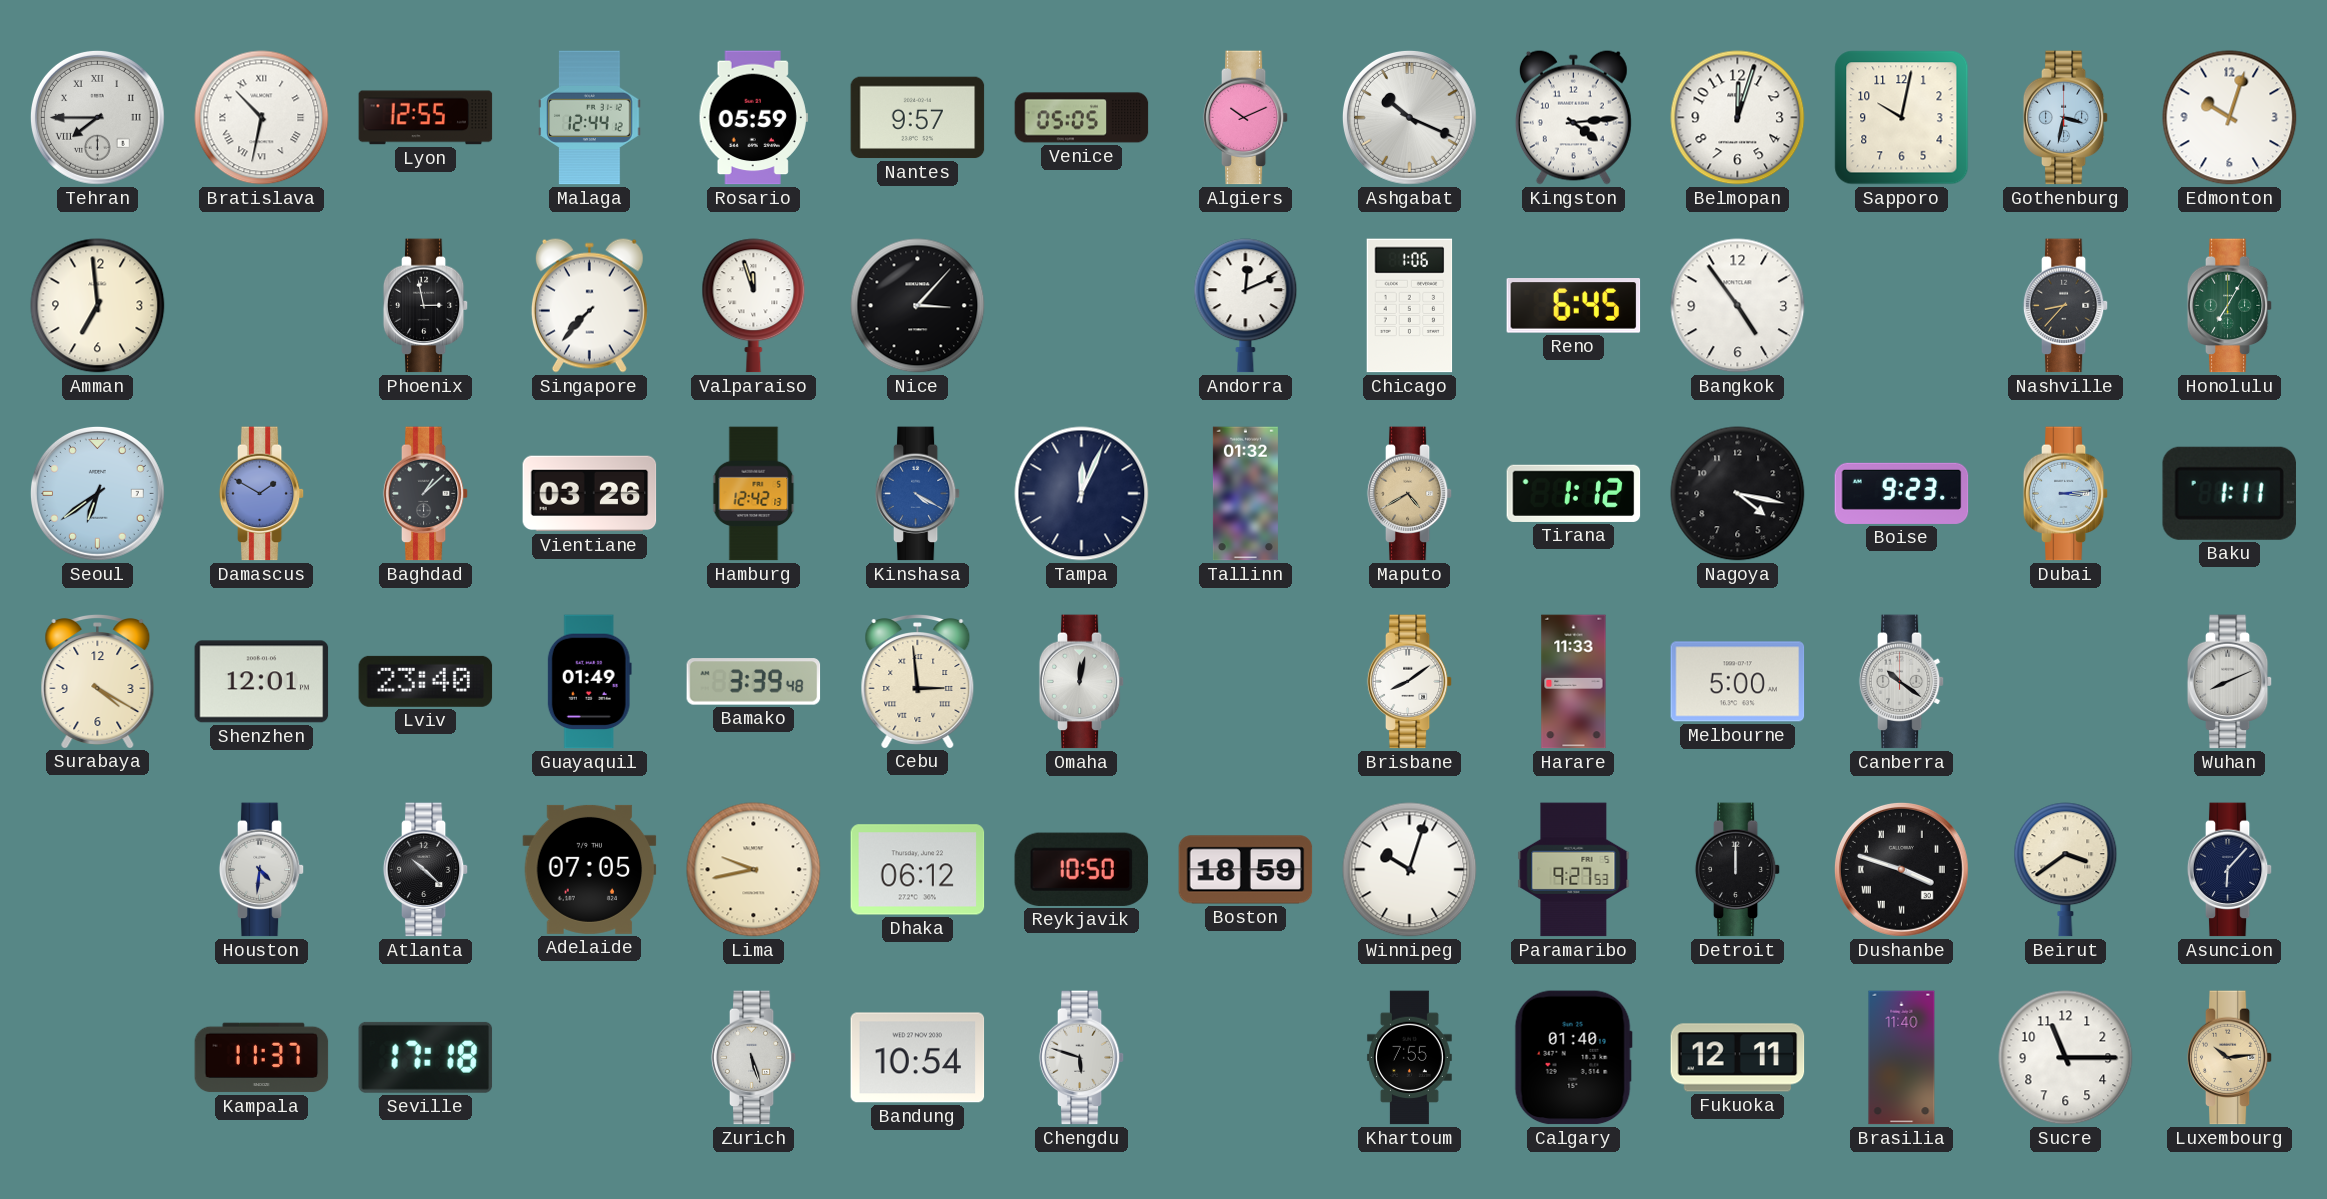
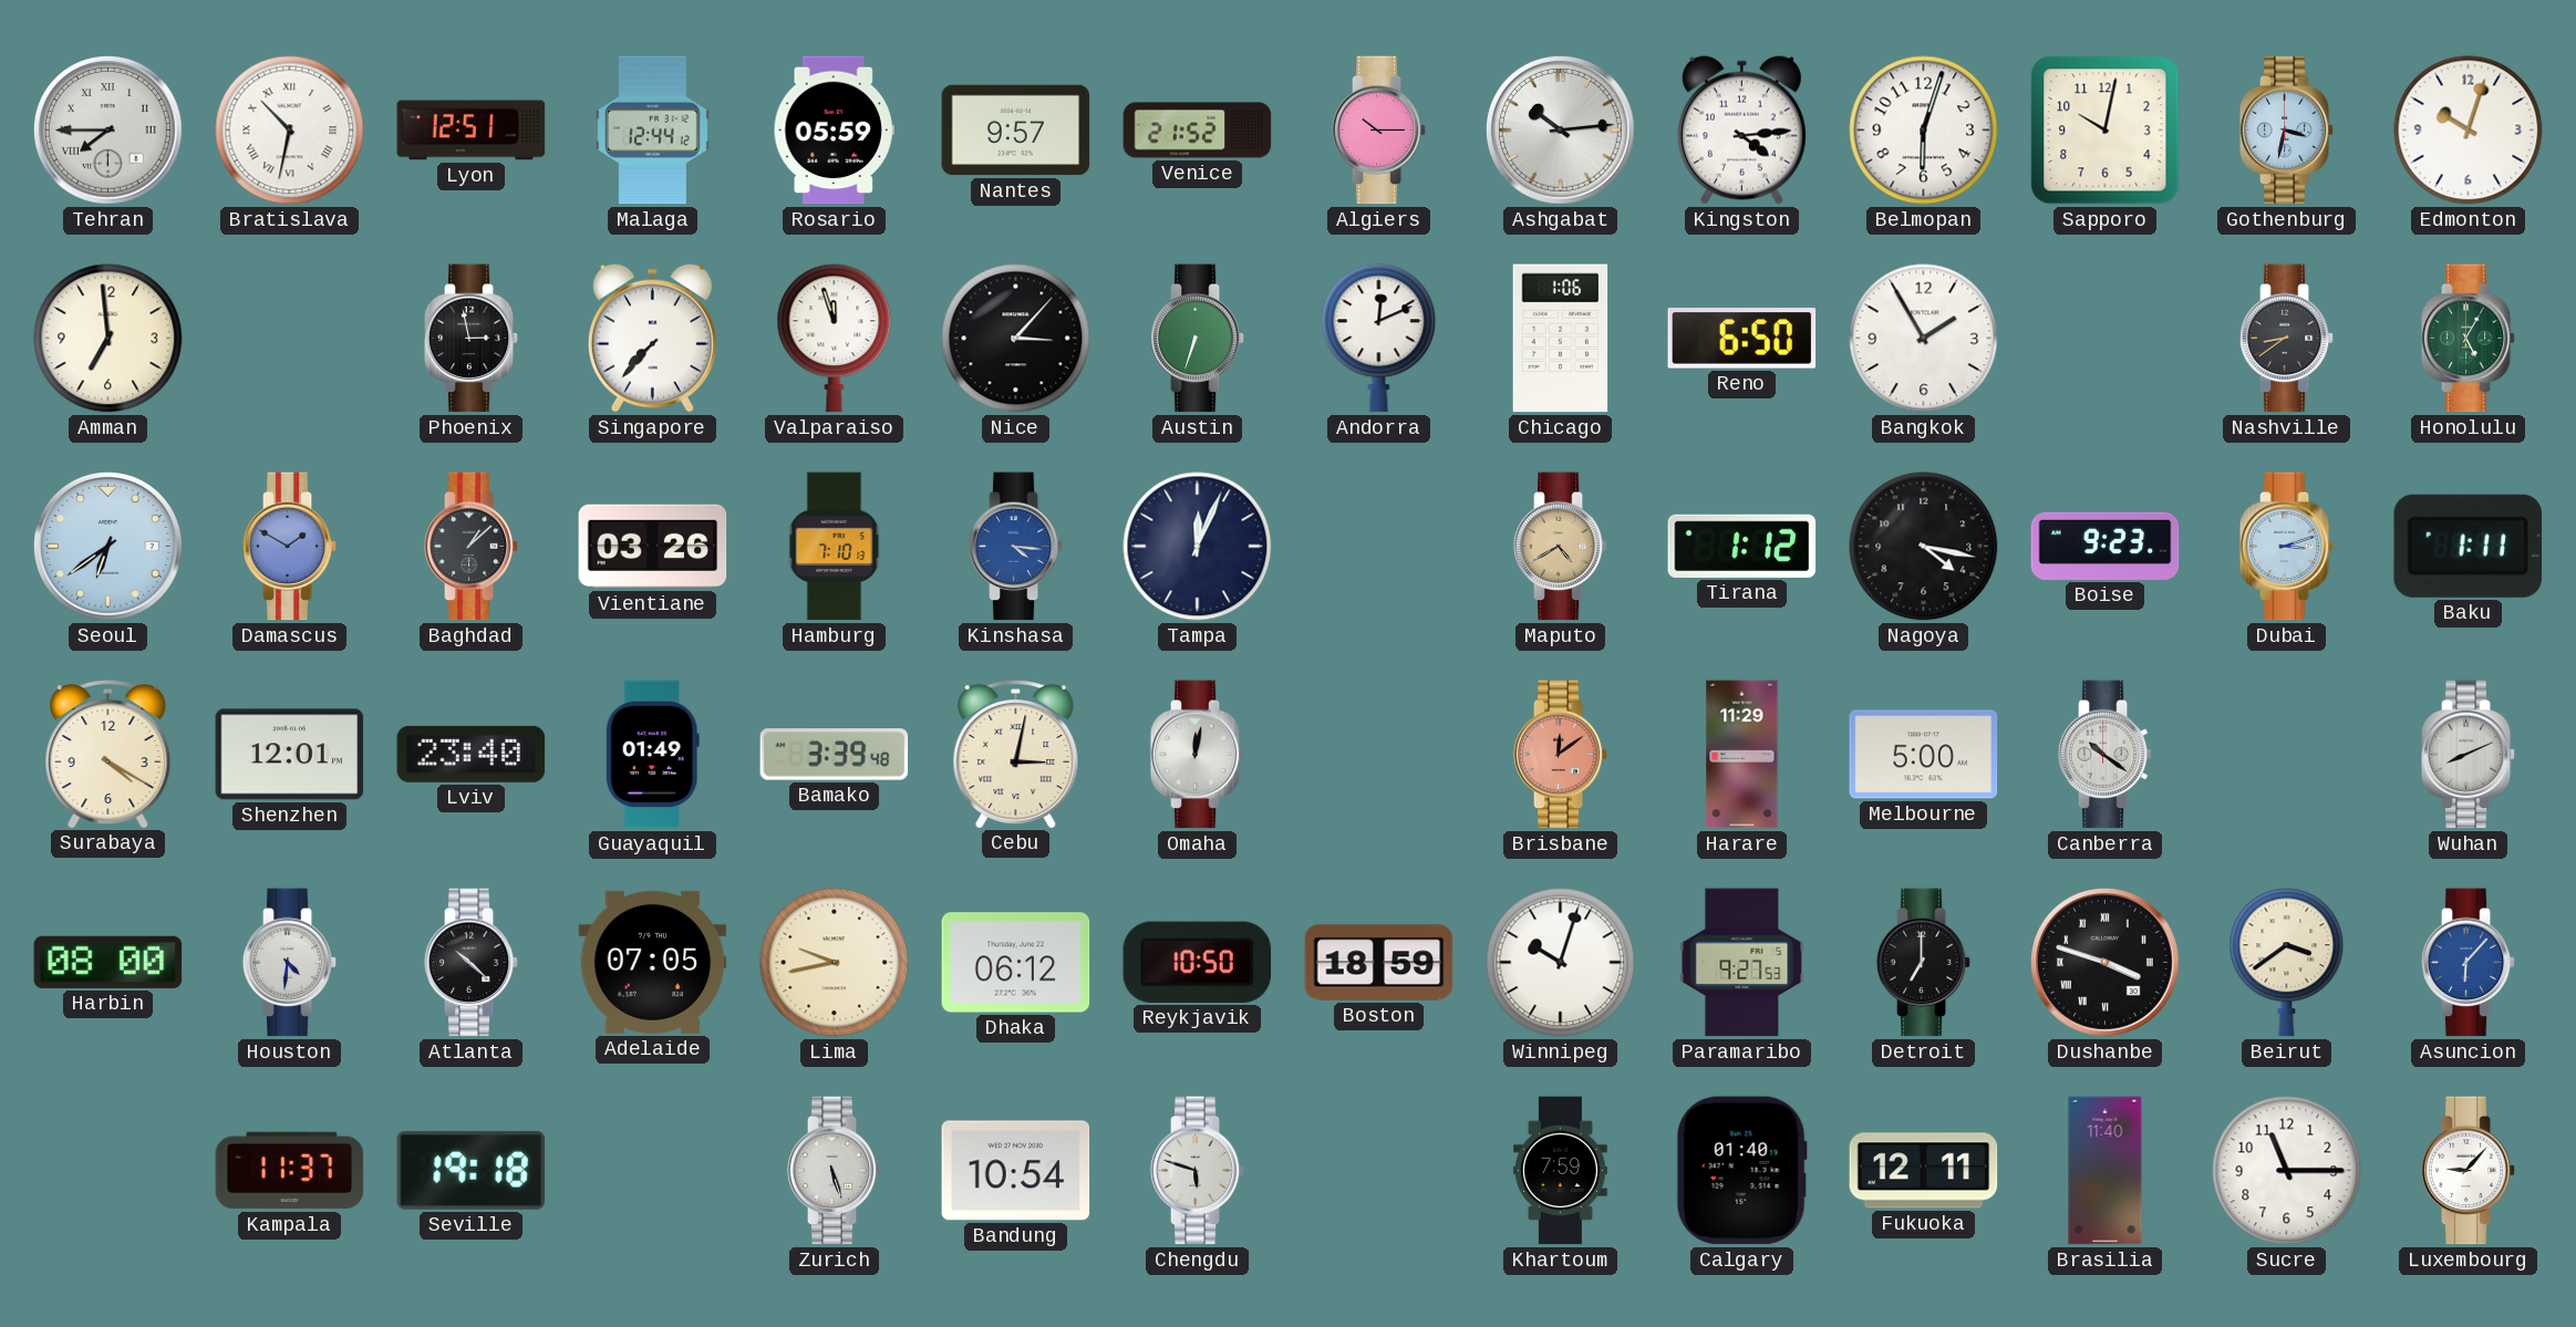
Lyon: 12:55 -> 12:51 (472, 131)
Venice: 05:05 -> 21:52 (1198, 131)
Algiers: 10:11 -> 10:15 (1379, 131)
Ashgabat: 10:19 -> 10:14 (1560, 129)
Belmopan: 12:03 -> 6:03 (1924, 131)
Austin: none -> 6:33 (1198, 339)
Reno: 6:45 -> 6:50 (1742, 339)
Bangkok: 4:54 -> 1:55 (1924, 339)
Nashville: 8:37 -> 8:39 (2287, 339)
Honolulu: 7:05 -> 5:05 (2469, 339)
Hamburg: 12:42 -> 7:10 (835, 547)
Kinshasa: 4:20 -> 4:16 (1016, 547)
Tallinn: 01:32 -> none (1245, 494)
Dubai: 3:14 -> 3:12 (2287, 547)
Cebu: 2:59 -> 3:02 (1016, 755)
Brisbane: 8:09 -> 12:09 (1561, 755)
Brisbane dial: white -> salmon (1561, 755)
Harare: 11:33 -> 11:29 (1742, 755)
Harbin: none -> 08:00 (108, 962)
Detroit: 12:00 -> 7:00 (1924, 963)
Asuncion dial: navy -> blue (2469, 963)
Seville: 17:18 -> 19:18 (472, 1170)
Khartoum: 7:55 -> 7:59 (1560, 1171)
Luxembourg: 10:14 -> 9:07 (2469, 1171)
Luxembourg dial: champagne -> white (2469, 1171)
